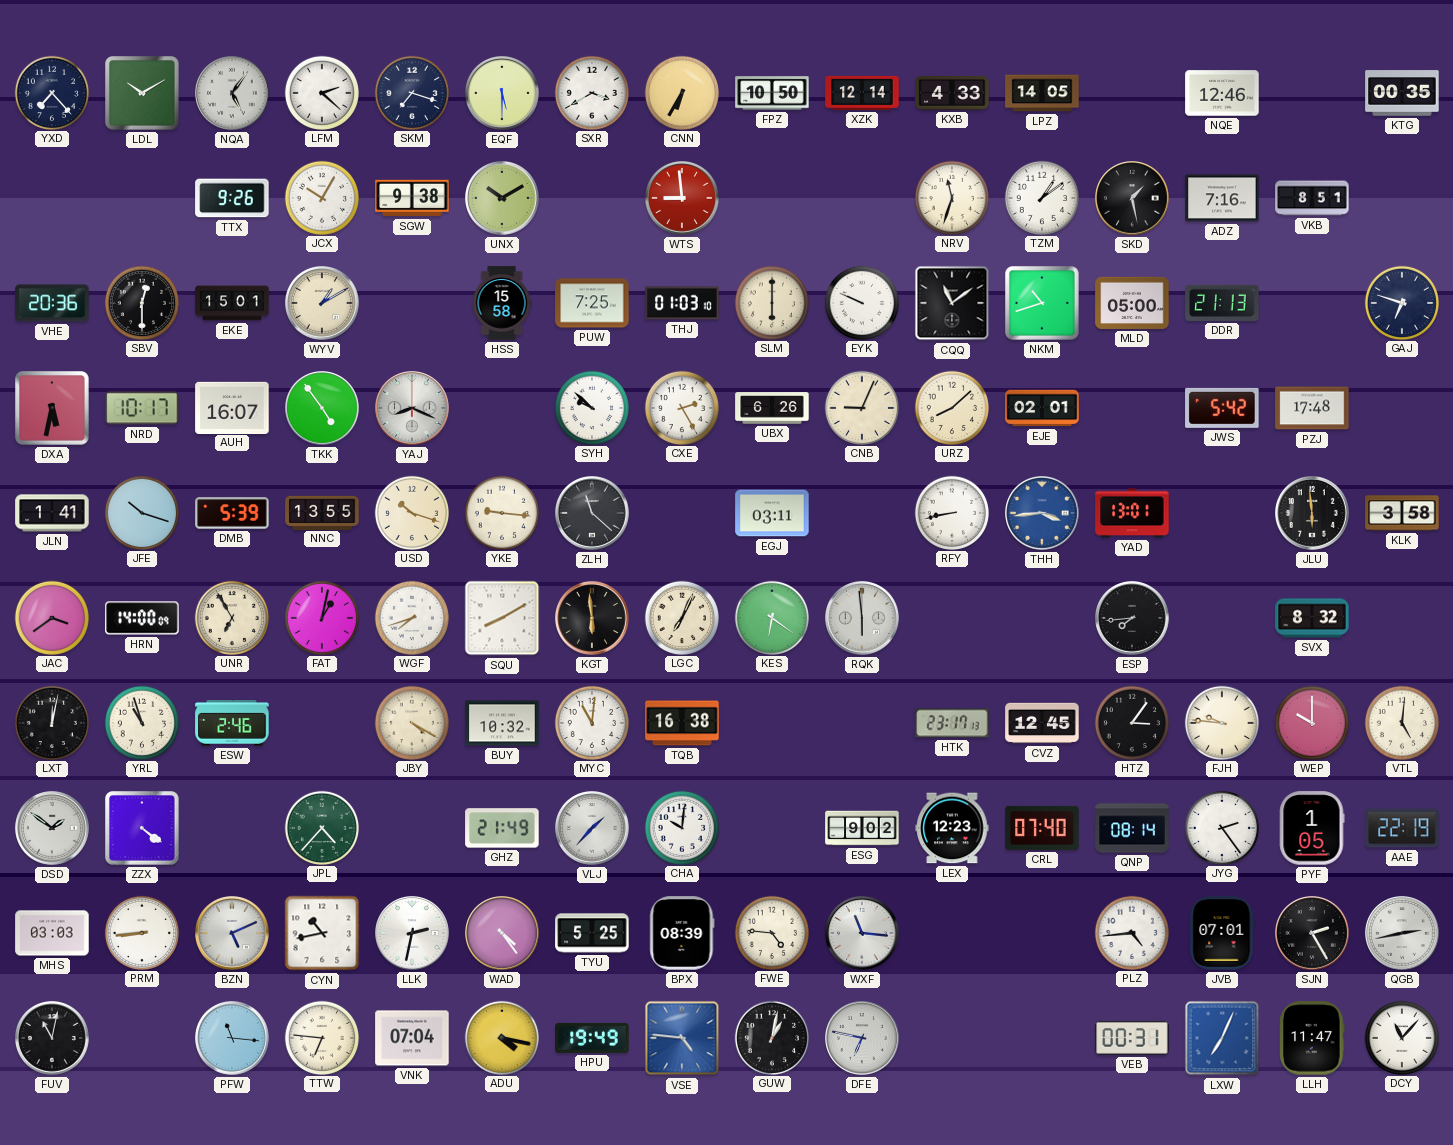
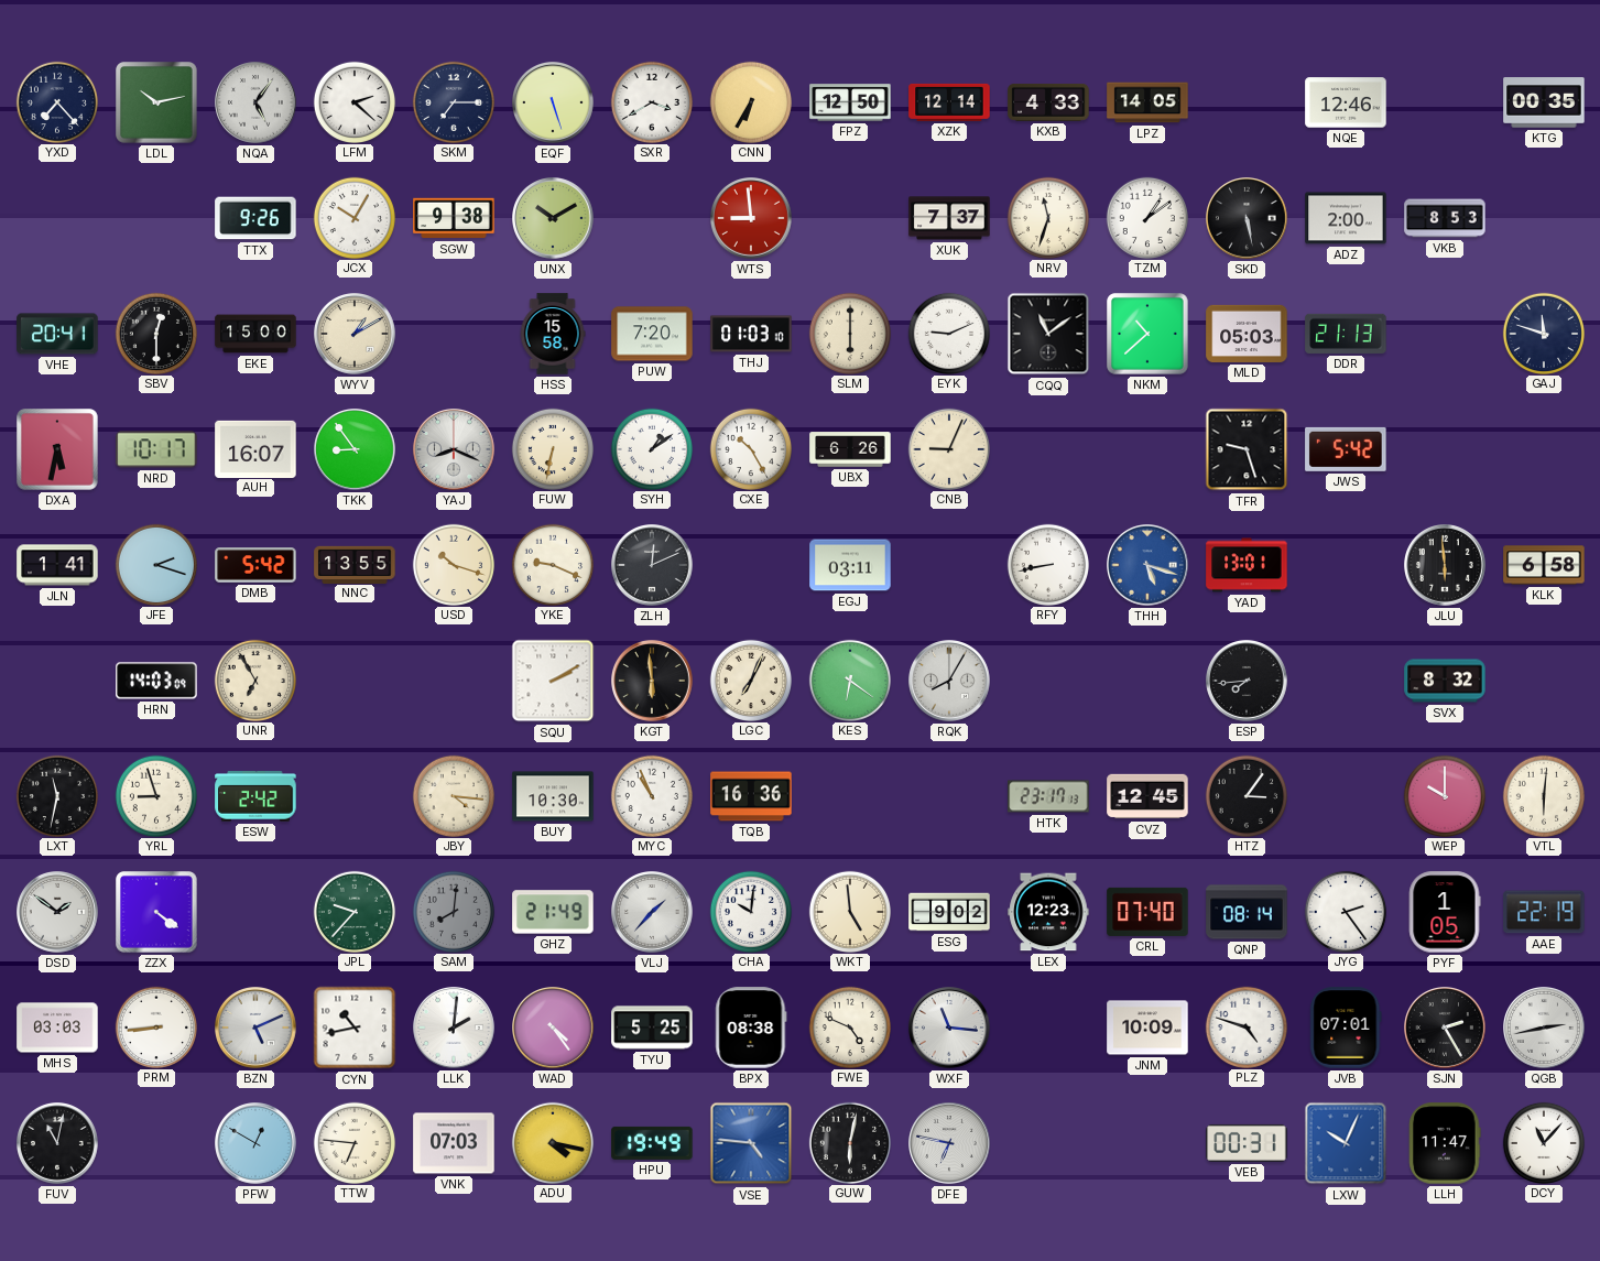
LDL: 10:10 -> 10:13 (156, 102)
SKM: 7:18 -> 7:15 (453, 101)
EQF: 5:30 -> 5:27 (554, 104)
FPZ: 10:50 -> 12:50 (850, 102)
XUK: none -> 7:37 (949, 218)
SKD: 1:28 -> 5:28 (1248, 219)
ADZ: 7:16 -> 2:00 (1346, 218)
VKB: 8:51 -> 8:53 (1445, 218)
VHE: 20:36 -> 20:41 (57, 334)
EKE: 15:01 -> 15:00 (255, 334)
PUW: 7:25 -> 7:20 (652, 334)
EYK: 9:49 -> 9:11 (948, 333)
NKM: 10:42 -> 10:38 (1147, 334)
MLD: 05:00 -> 05:03 (1247, 334)
GAJ: 6:48 -> 11:48 (1543, 333)
TKK: 4:54 -> 8:54 (356, 450)
FUW: none -> 6:32 (552, 448)
SYH: 9:52 -> 1:09 (651, 448)
CXE: 2:25 -> 10:25 (750, 448)
URZ: 8:08 -> none (951, 407)
EJE: 02:01 -> none (1042, 408)
TFR: none -> 9:27 (1247, 449)
PZJ: 17:48 -> none (1312, 408)
JFE: 10:18 -> 2:18 (155, 564)
DMB: 5:39 -> 5:42 (255, 565)
YKE: 9:16 -> 9:19 (552, 564)
ZLH: 11:22 -> 12:11 (653, 566)
THH: 3:44 -> 5:18 (1149, 566)
KLK: 3:58 -> 6:58 (1544, 565)
JAC: 3:39 -> none (51, 617)
HRN: 14:00 -> 14:03 (156, 681)
FAT: 1:02 -> none (321, 617)
WGF: 7:42 -> none (411, 617)
SQU: 8:10 -> 2:10 (553, 681)
RQK: 5:59 -> 8:05 (950, 682)
LXT: 12:02 -> 11:32 (56, 795)
YRL: 10:57 -> 8:57 (155, 795)
ESW: 2:46 -> 2:42 (255, 796)
JBY: 4:20 -> 4:16 (453, 795)
BUY: 10:32 -> 10:30 (553, 796)
MYC: 11:01 -> 10:56 (651, 795)
TQB: 16:38 -> 16:36 (751, 796)
FJH: 9:46 -> none (1221, 722)
VTL: 5:01 -> 6:01 (1543, 795)
JPL: 4:37 -> 9:37 (353, 911)
SAM: none -> 8:01 (453, 911)
WKT: none -> 4:59 (849, 911)
LLK: 2:32 -> 2:01 (455, 1029)
BPX: 08:39 -> 08:38 (751, 1028)
FWE: 4:46 -> 4:49 (849, 1026)
JNM: none -> 10:09 (1147, 1028)
PLZ: 4:44 -> 4:48 (1245, 1026)
PFW: 11:16 -> 12:50 (257, 1144)
VNK: 07:04 -> 07:03 (454, 1143)
GUW: 1:02 -> 6:02 (849, 1142)
LXW: 7:04 -> 10:04 (1346, 1143)
